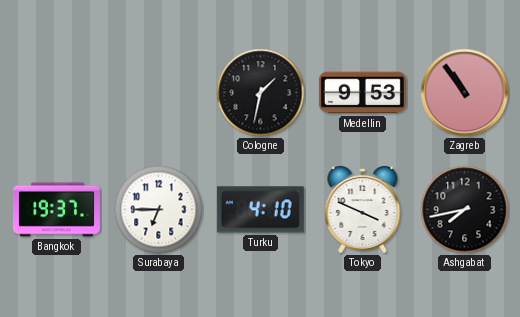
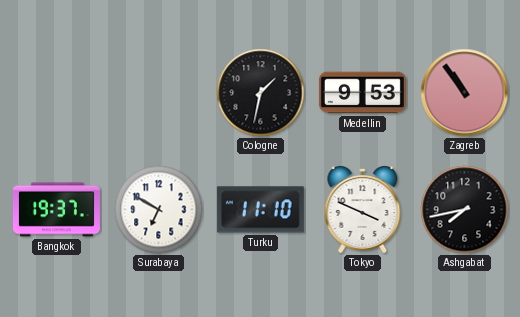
Surabaya: 6:45 -> 6:50 (159, 210)
Turku: 4:10 -> 11:10 (260, 210)
